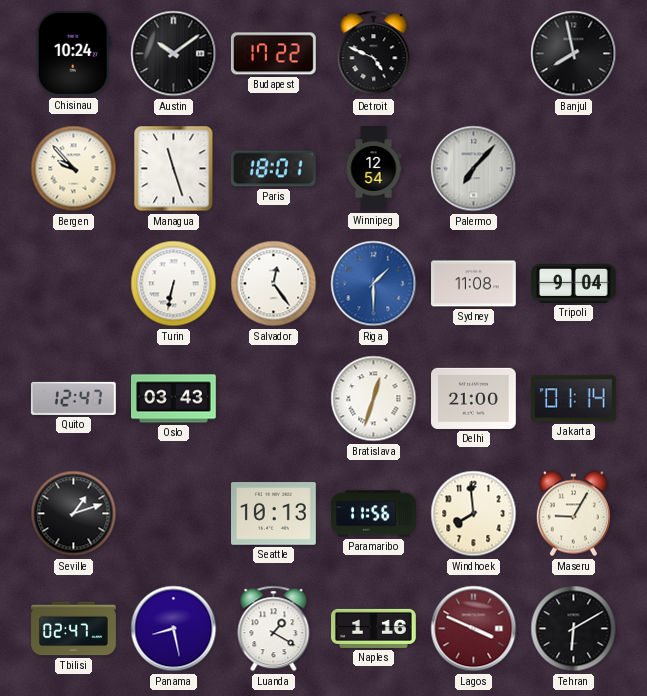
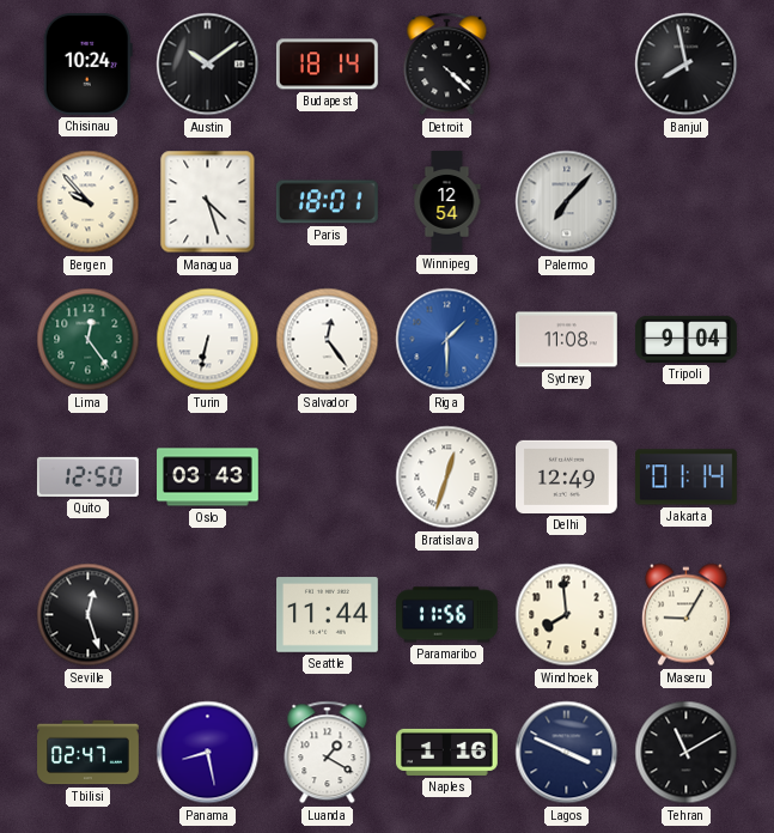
Budapest: 17:22 -> 18:14 (327, 65)
Detroit: 4:49 -> 4:22 (447, 65)
Managua: 11:27 -> 4:27 (208, 202)
Lima: none -> 12:24 (89, 340)
Quito: 12:47 -> 12:50 (87, 476)
Delhi: 21:00 -> 12:49 (567, 476)
Seville: 1:12 -> 12:27 (89, 615)
Seattle: 10:13 -> 11:44 (328, 615)
Lagos dial: burgundy -> navy (567, 753)
Tehran: 6:10 -> 11:10 (687, 753)
